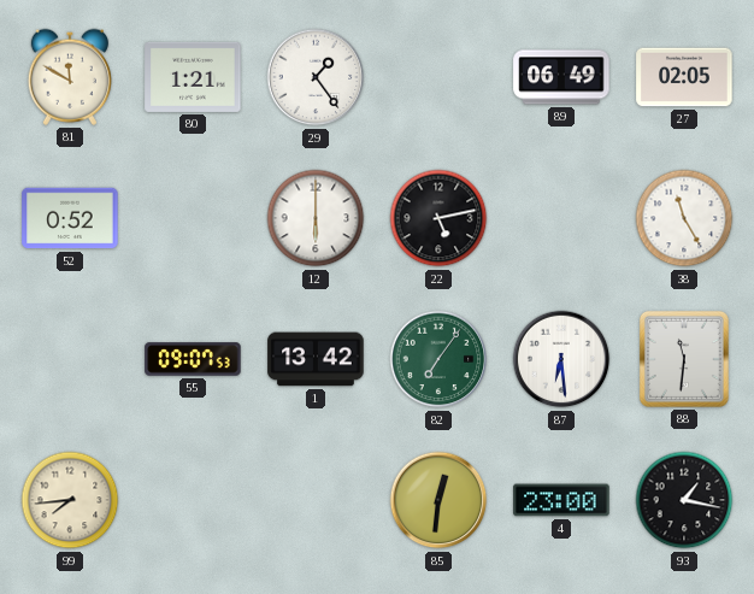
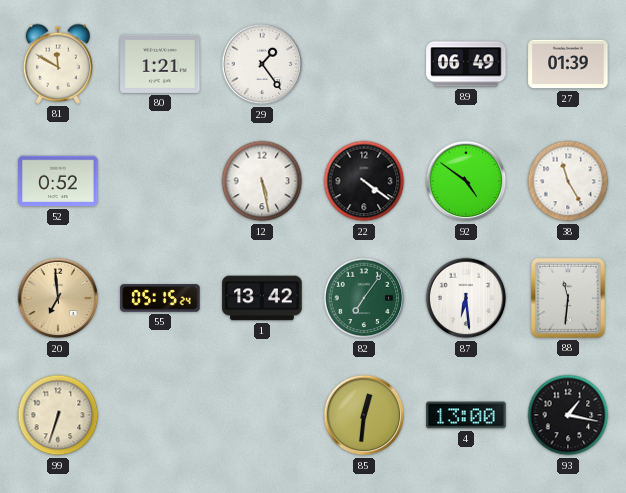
27: 02:05 -> 01:39 (568, 64)
12: 6:00 -> 5:28 (262, 181)
22: 5:13 -> 4:21 (364, 181)
92: none -> 4:51 (466, 181)
20: none -> 6:59 (58, 298)
55: 09:07 -> 05:15 (160, 298)
99: 7:44 -> 6:33 (58, 415)
4: 23:00 -> 13:00 (466, 415)
